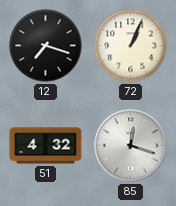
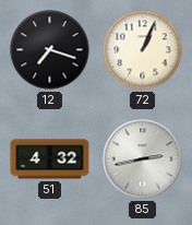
85: 12:18 -> 2:43 (143, 159)
